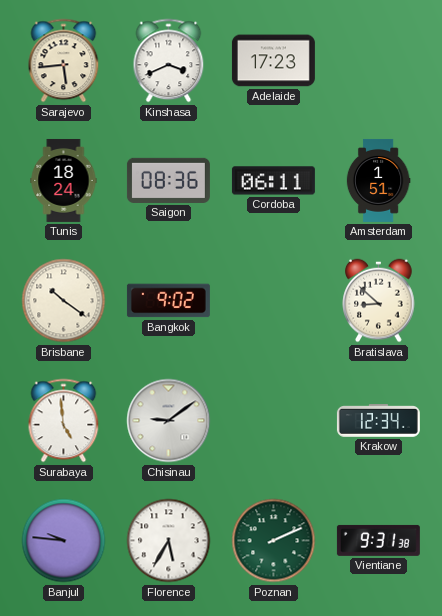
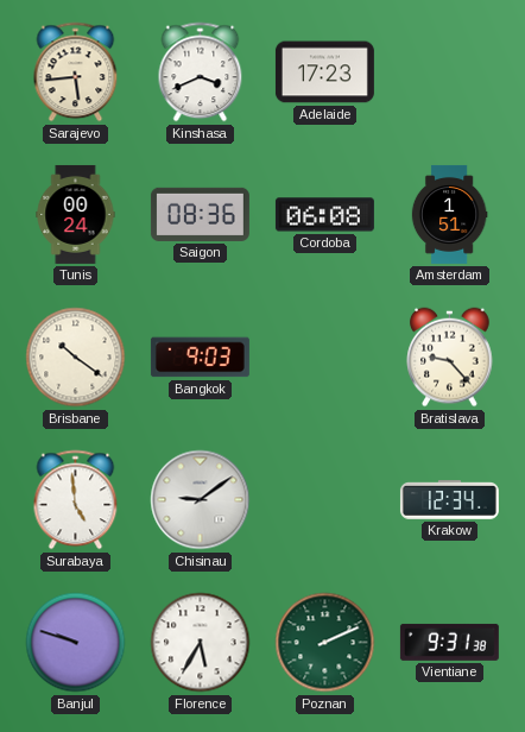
Tunis: 18:24 -> 00:24 (76, 214)
Cordoba: 06:11 -> 06:08 (324, 215)
Bangkok: 9:02 -> 9:03 (200, 358)
Bratislava: 8:52 -> 9:23 (450, 358)
Banjul: 9:46 -> 9:48 (76, 643)
